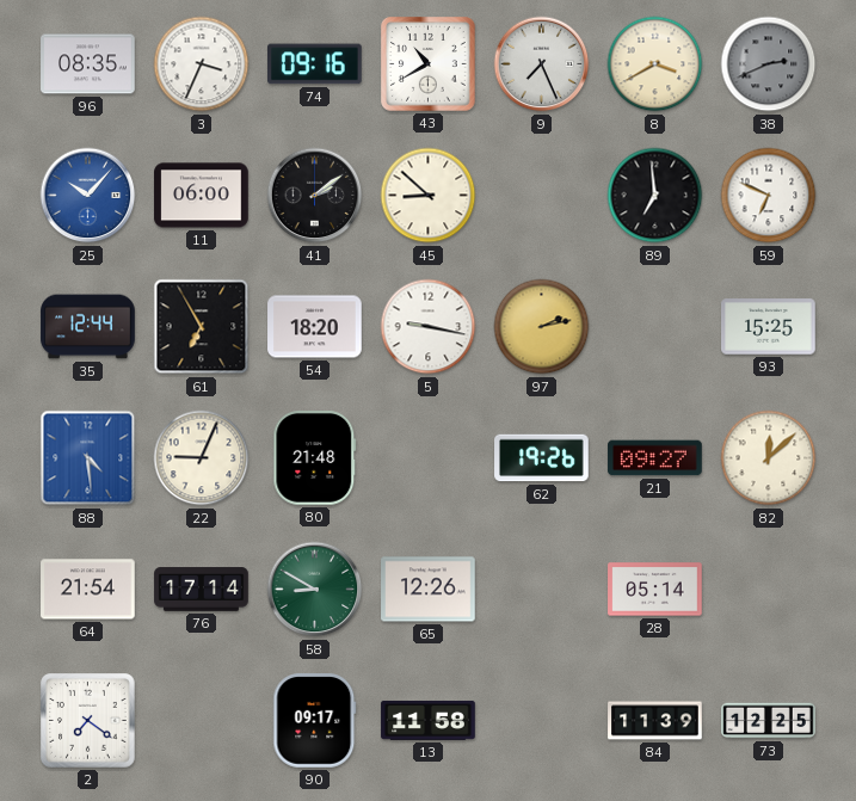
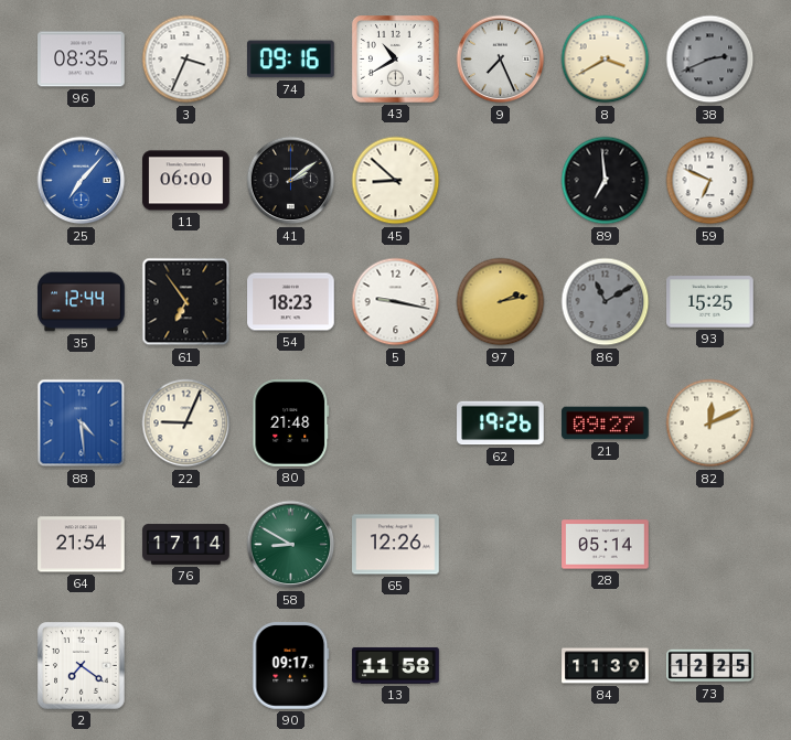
25: 10:07 -> 7:07 (82, 181)
61: 6:55 -> 6:54 (186, 302)
54: 18:20 -> 18:23 (291, 302)
86: none -> 11:10 (606, 302)
82: 12:08 -> 12:11 (710, 423)
